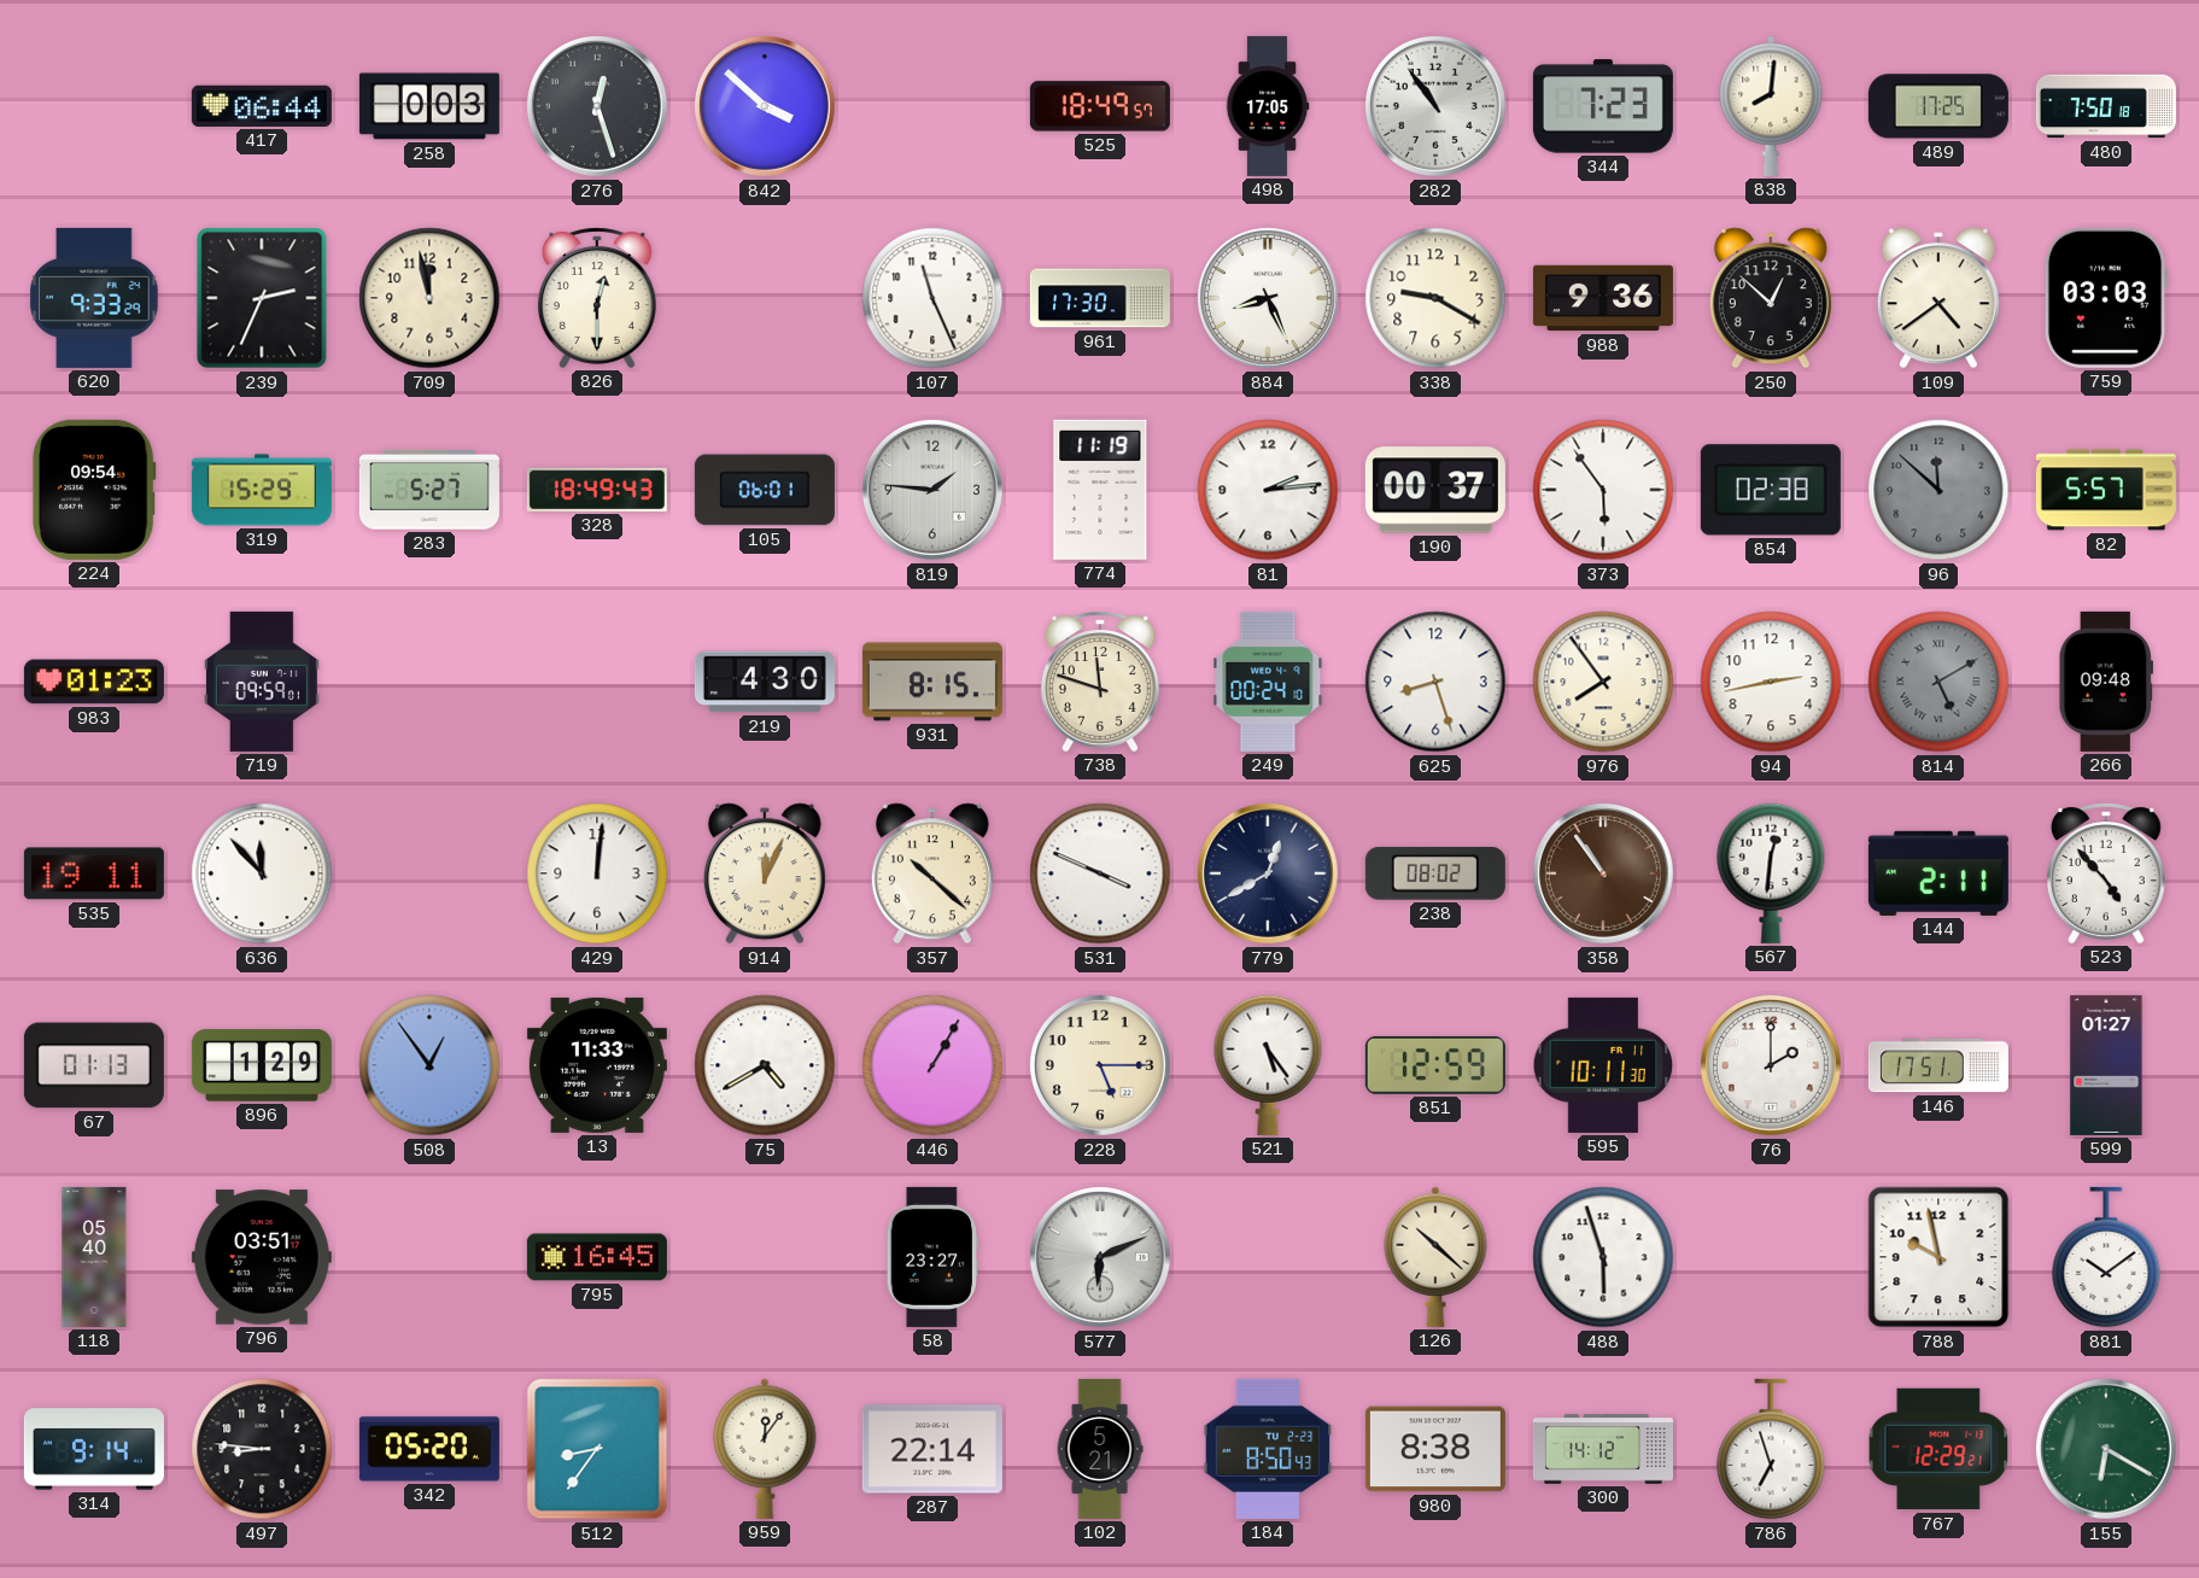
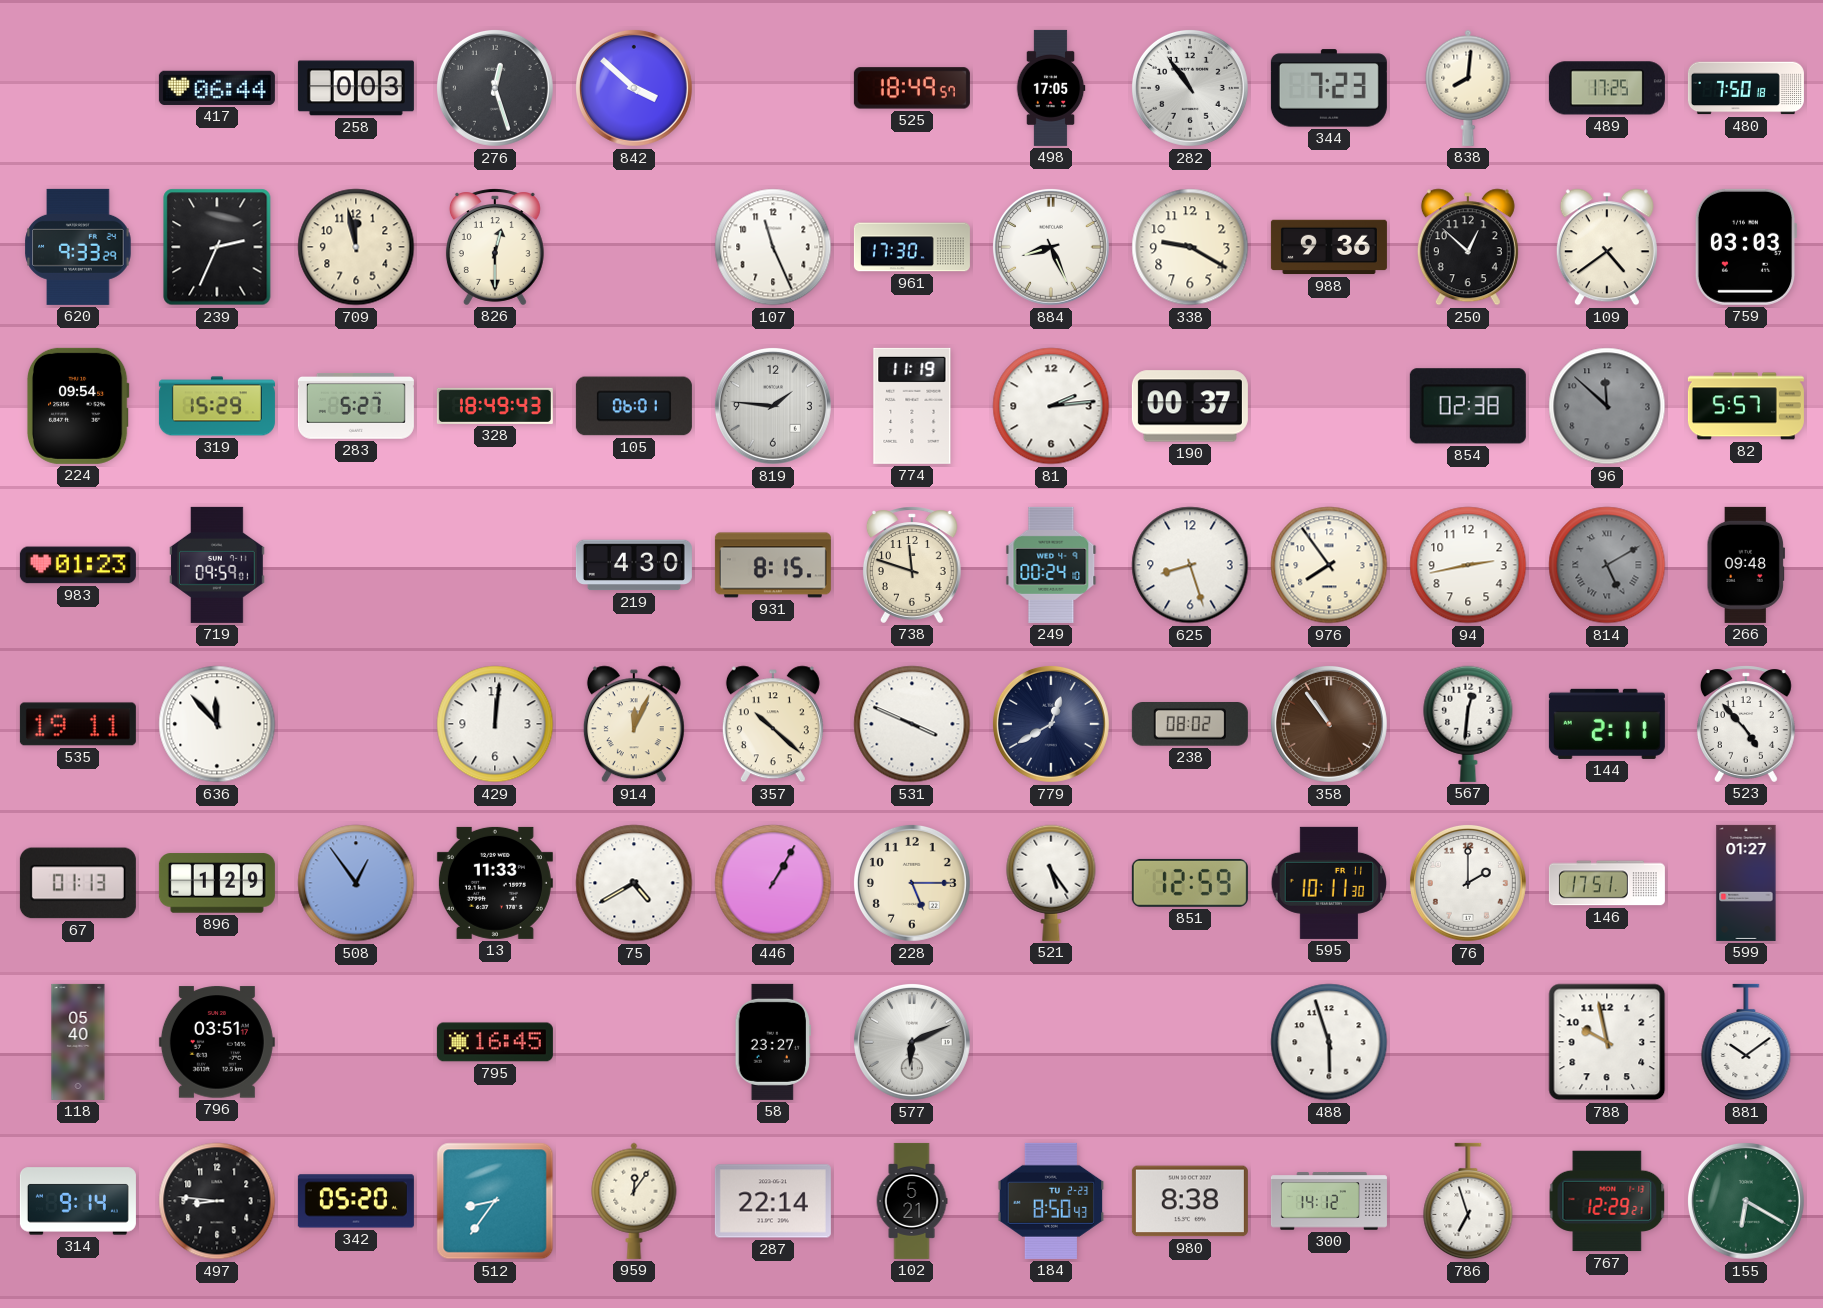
373: 5:54 -> none (1603, 490)
126: 10:22 -> none (1435, 1257)
